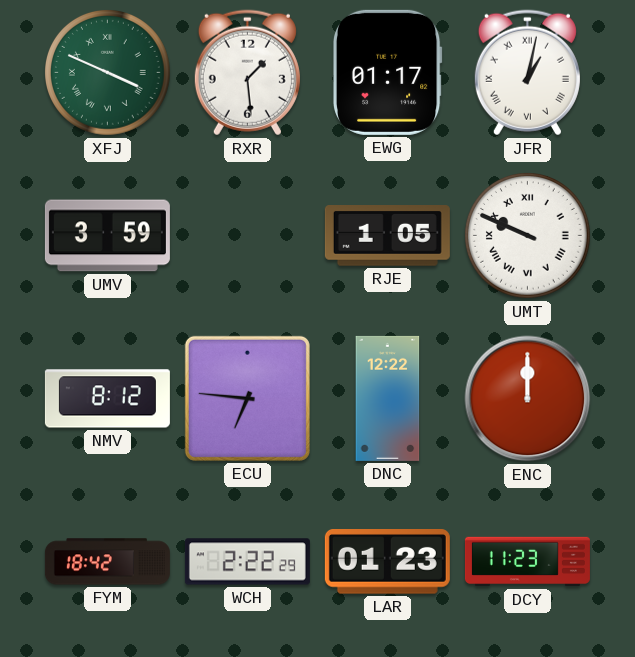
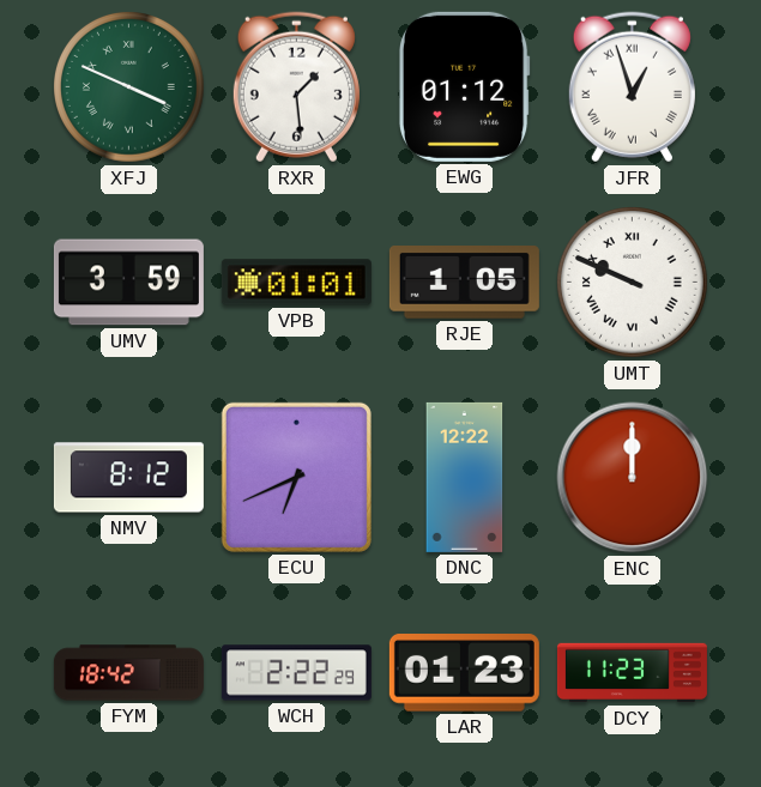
EWG: 01:17 -> 01:12 (464, 86)
JFR: 1:02 -> 12:57 (632, 87)
VPB: none -> 01:01 (296, 283)
ECU: 6:46 -> 6:41 (296, 477)
